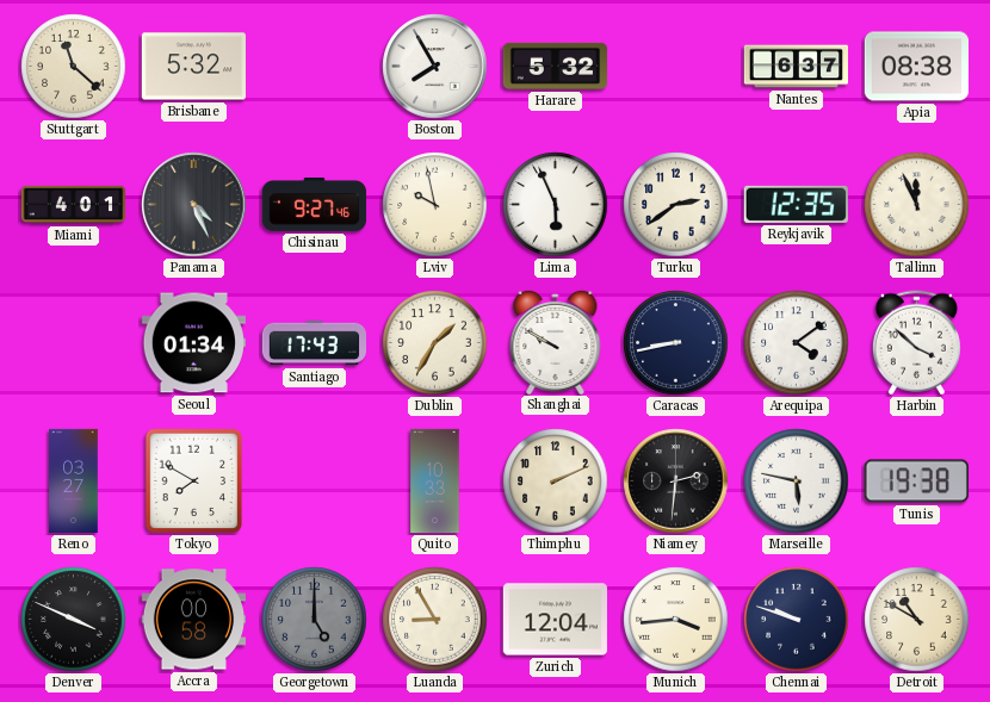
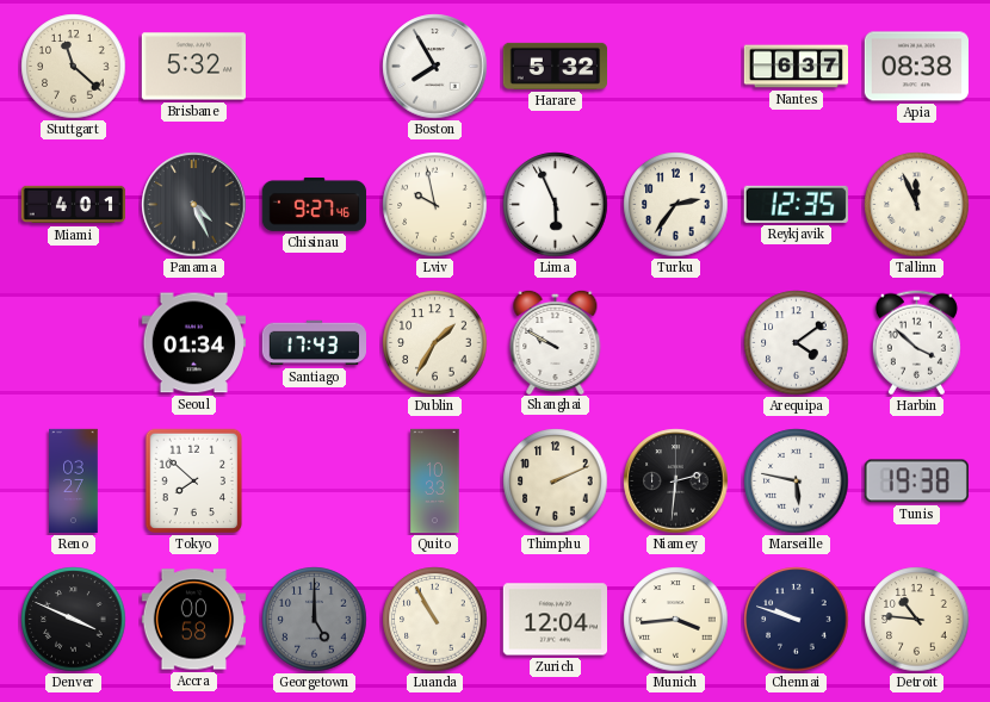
Turku: 2:39 -> 2:36 (676, 205)
Caracas: 8:43 -> none (676, 343)
Tokyo: 7:50 -> 7:52 (194, 482)
Luanda: 8:55 -> 10:55 (435, 620)
Detroit: 10:50 -> 10:46 (917, 620)
